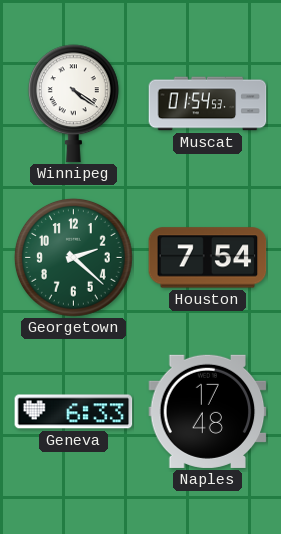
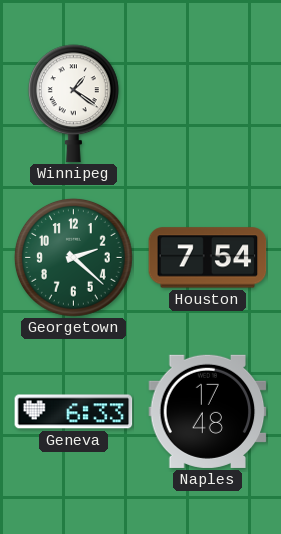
Winnipeg: 4:21 -> 1:21 (73, 104)
Muscat: 01:54 -> none (208, 104)
